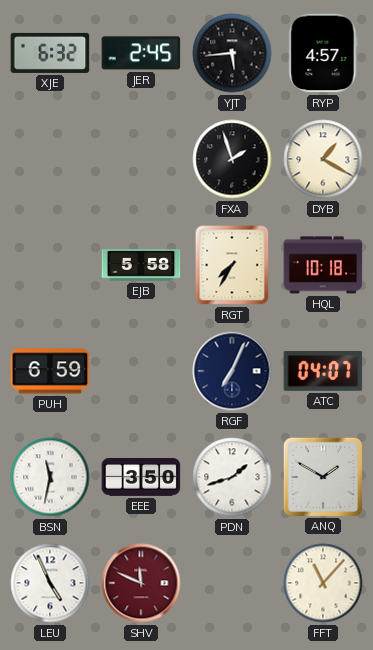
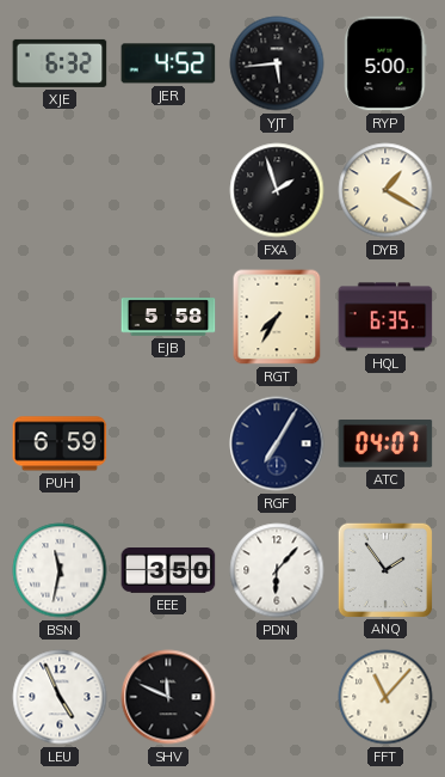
JER: 2:45 -> 4:52 (168, 63)
RYP: 4:57 -> 5:00 (385, 63)
HQL: 10:18 -> 6:35 (385, 317)
RGF: 7:04 -> 7:05 (277, 443)
PDN: 1:42 -> 6:07 (277, 570)
ANQ: 1:50 -> 1:54 (384, 569)
SHV dial: burgundy -> black (168, 697)
